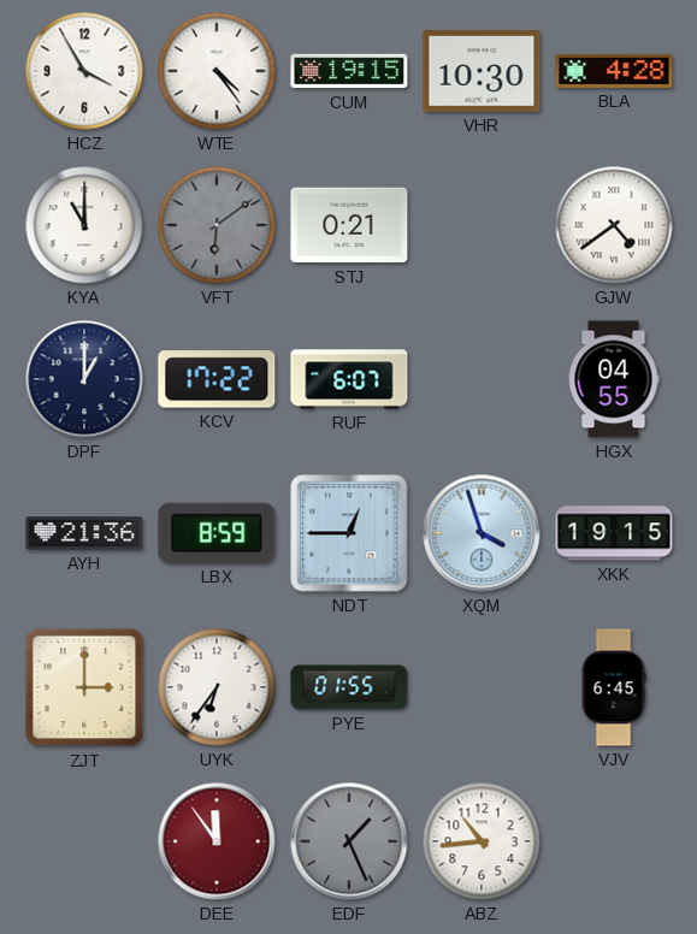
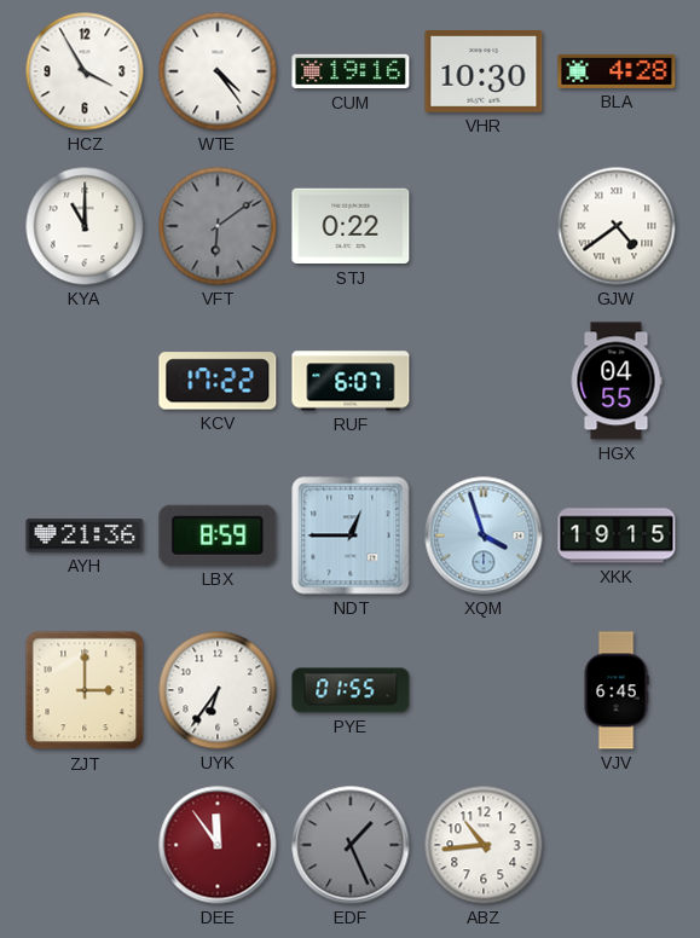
CUM: 19:15 -> 19:16 (351, 71)
STJ: 0:21 -> 0:22 (351, 226)
DPF: 1:00 -> none (84, 379)
